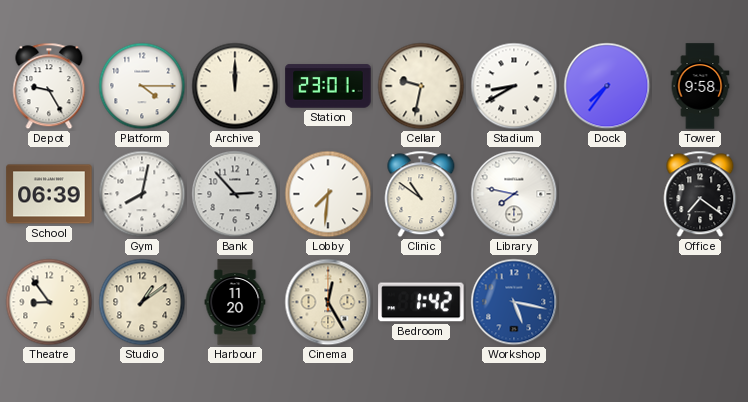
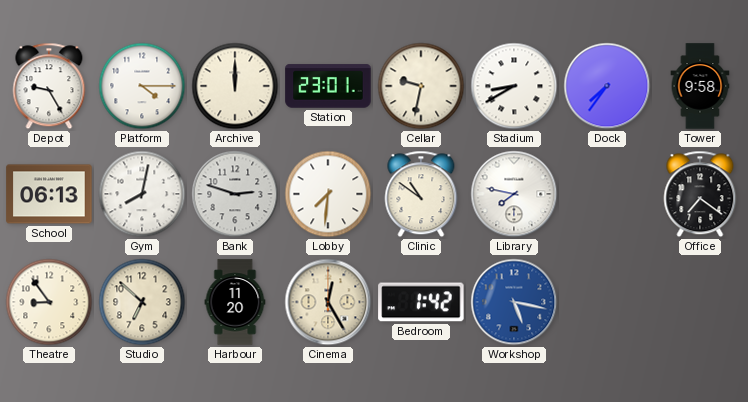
School: 06:39 -> 06:13 (49, 194)
Bank: 2:53 -> 2:48 (235, 194)
Studio: 1:09 -> 6:52 (142, 302)
